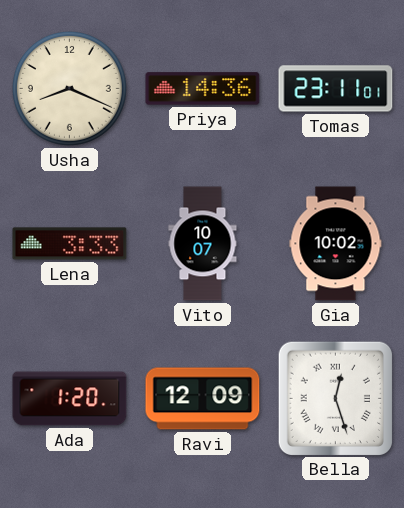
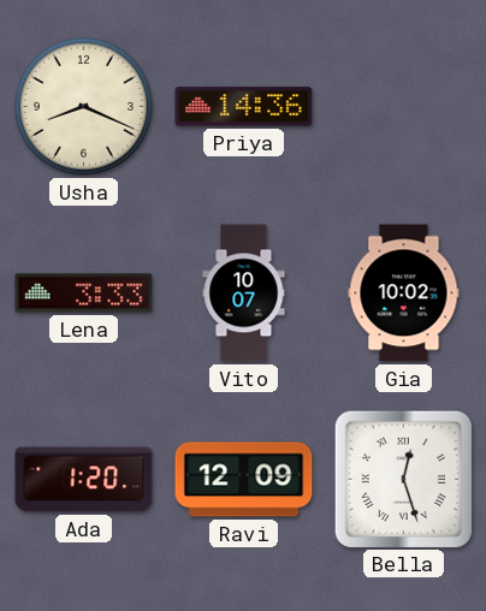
Tomas: 23:11 -> none (336, 89)
